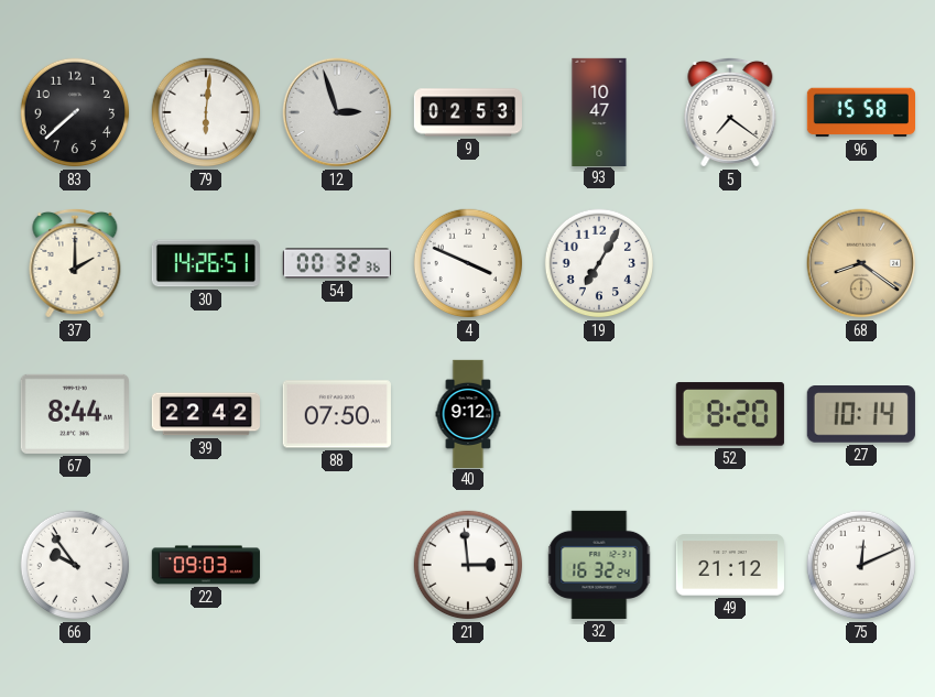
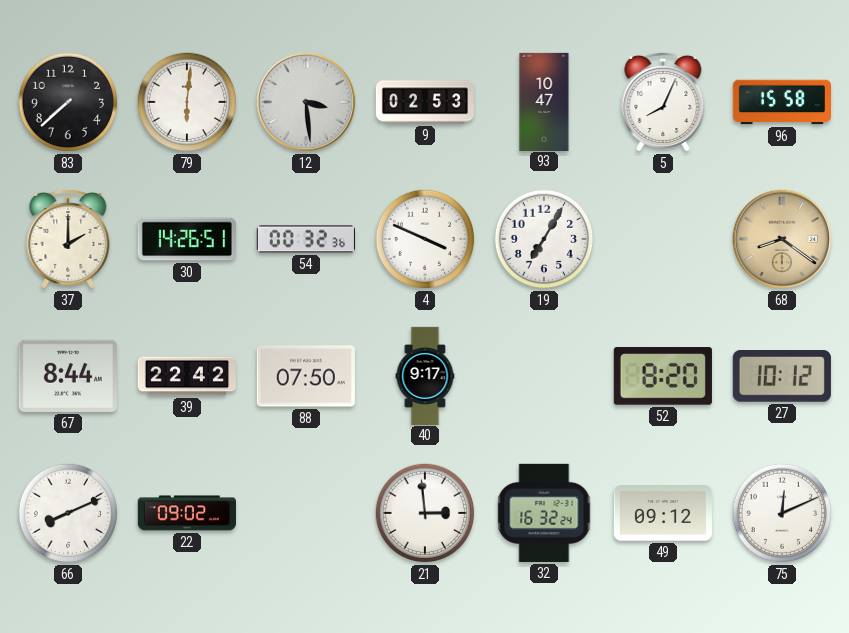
12: 2:57 -> 3:29 (306, 102)
5: 7:21 -> 8:04 (663, 102)
40: 9:12 -> 9:17 (425, 375)
27: 10:14 -> 10:12 (782, 377)
66: 9:54 -> 8:11 (68, 513)
22: 09:03 -> 09:02 (187, 513)
49: 21:12 -> 09:12 (663, 513)
